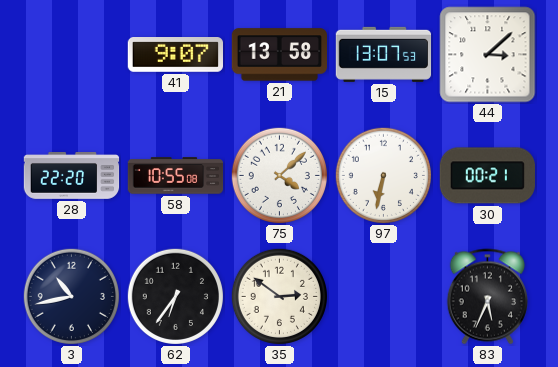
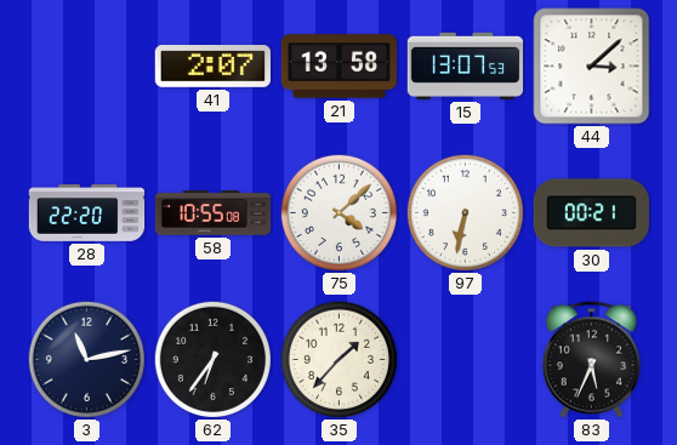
41: 9:07 -> 2:07 (214, 67)
3: 10:43 -> 11:13 (86, 359)
35: 2:51 -> 1:37 (338, 359)
